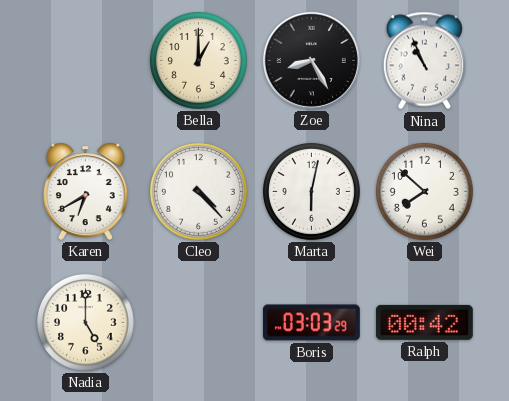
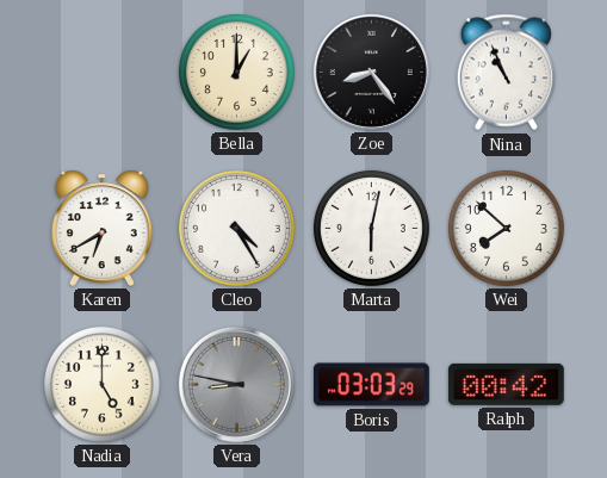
Zoe: 8:25 -> 8:24 (371, 72)
Cleo: 4:23 -> 4:25 (236, 228)
Vera: none -> 8:47 (236, 384)
